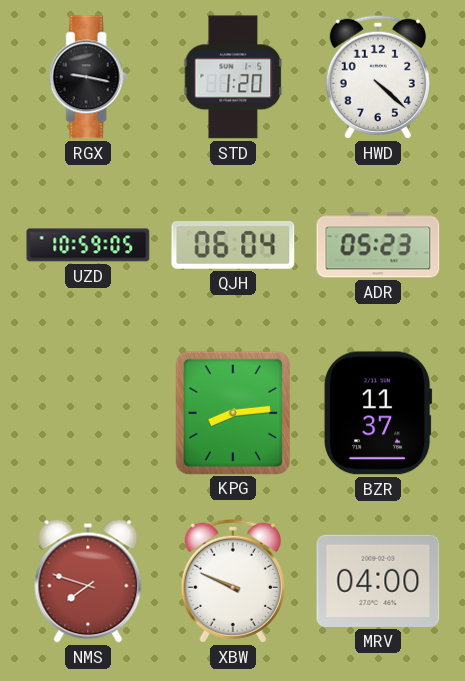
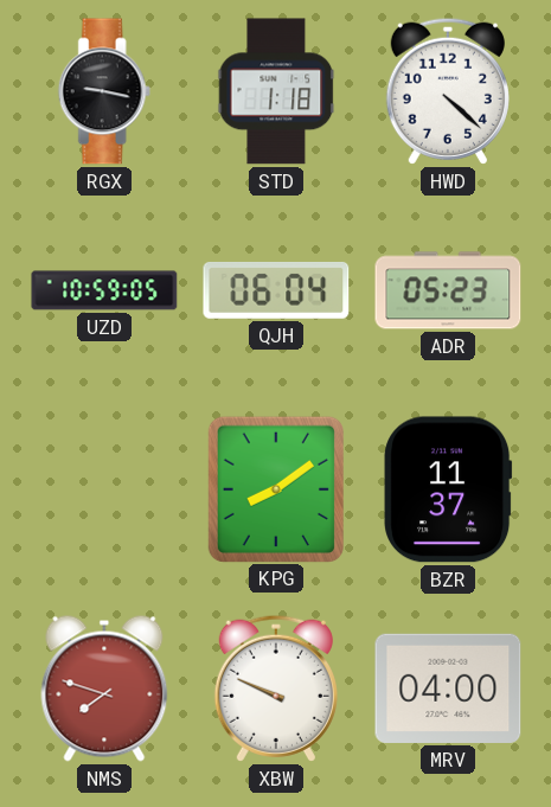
STD: 1:20 -> 1:18 (276, 91)
KPG: 8:14 -> 8:09 (275, 488)
